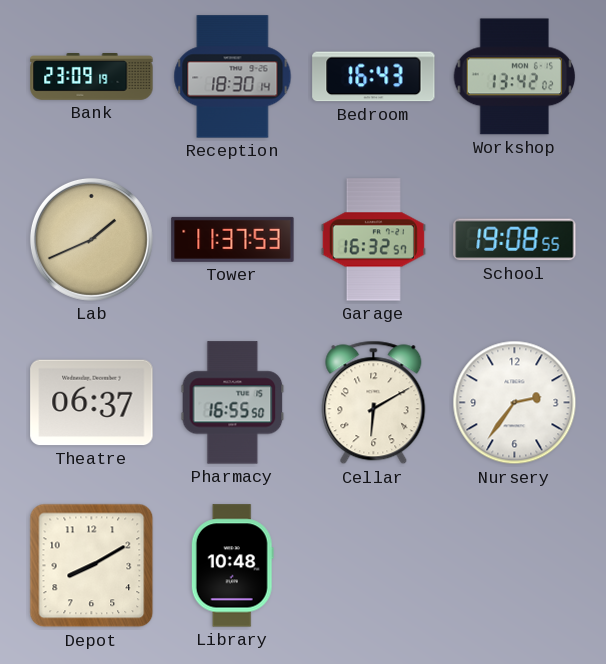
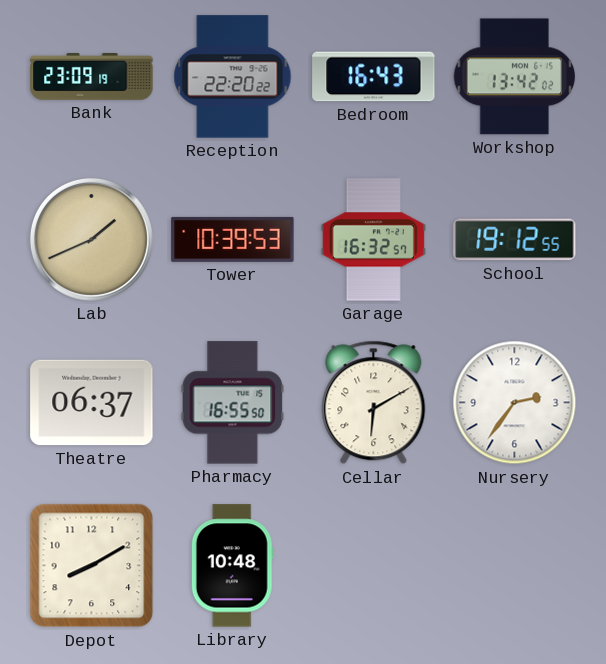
Reception: 18:30 -> 22:20 (233, 77)
Tower: 11:37 -> 10:39 (233, 239)
School: 19:08 -> 19:12 (515, 240)
